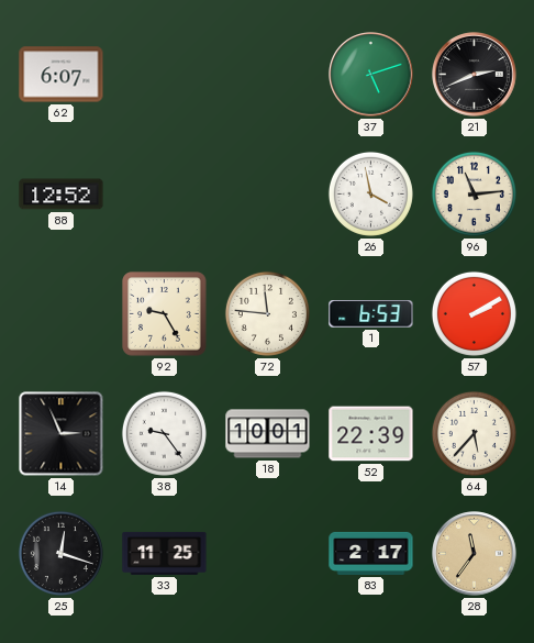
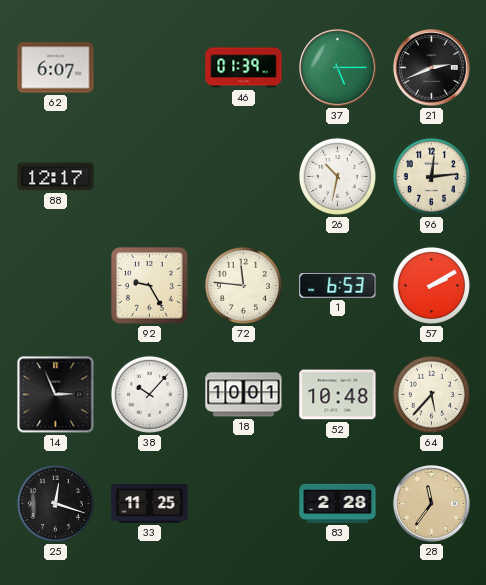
46: none -> 01:39 (244, 68)
37: 5:12 -> 5:15 (338, 68)
88: 12:52 -> 12:17 (56, 177)
26: 3:58 -> 10:32 (337, 176)
96: 11:14 -> 12:14 (431, 176)
38: 9:24 -> 10:07 (149, 394)
52: 22:39 -> 10:48 (338, 395)
83: 2:17 -> 2:28 (338, 503)
